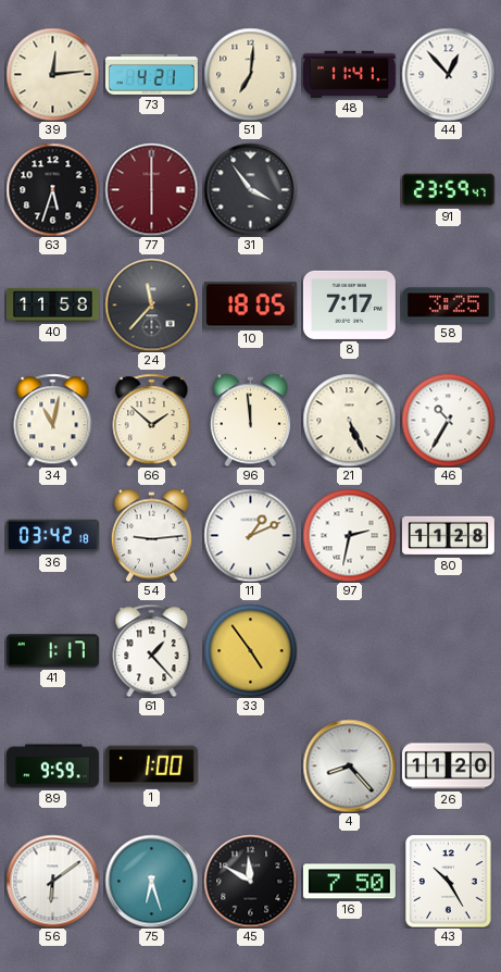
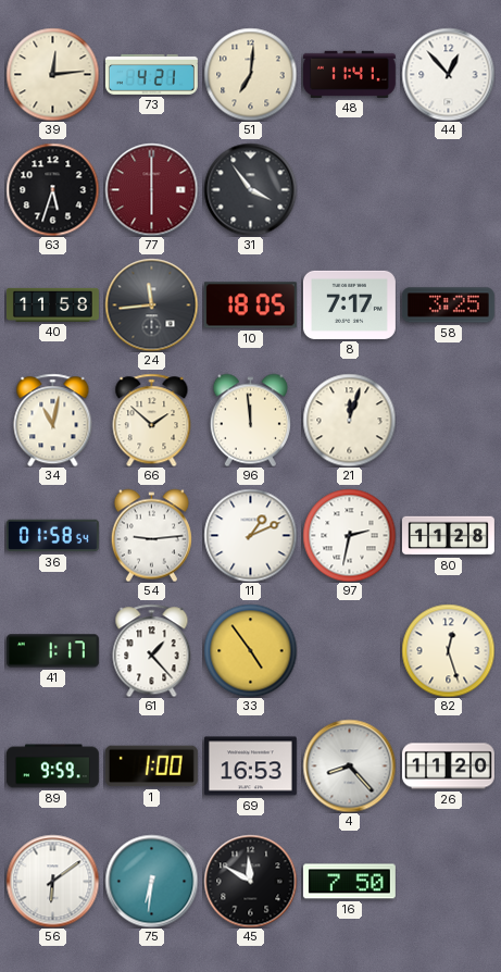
91: 23:59 -> none (448, 190)
24: 11:37 -> 11:44 (151, 304)
21: 5:26 -> 12:03 (349, 420)
46: 10:35 -> none (448, 420)
36: 03:42 -> 01:58 (52, 536)
82: none -> 12:27 (448, 650)
69: none -> 16:53 (250, 767)
75: 6:27 -> 6:31 (151, 881)
43: 10:25 -> none (449, 881)
